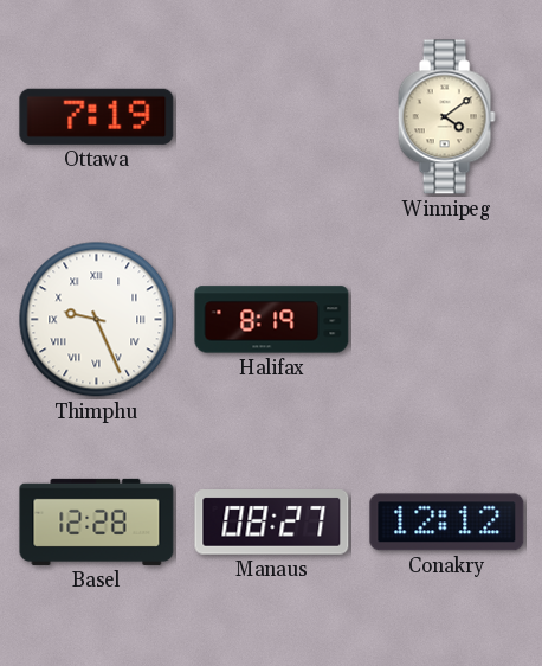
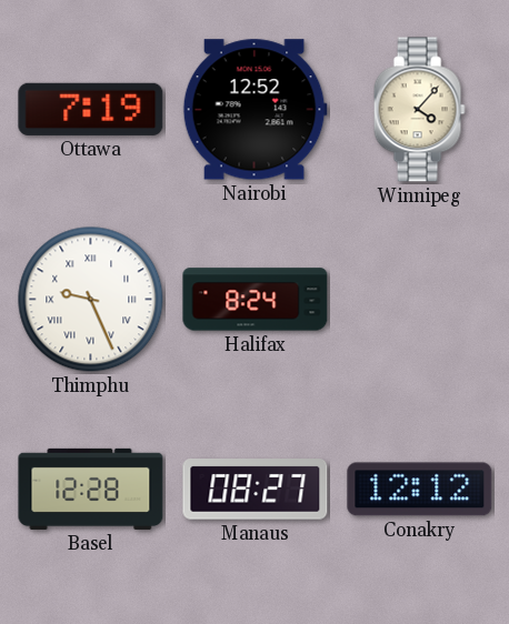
Nairobi: none -> 12:52 (255, 110)
Winnipeg: 4:09 -> 4:07 (419, 110)
Halifax: 8:19 -> 8:24 (256, 300)
